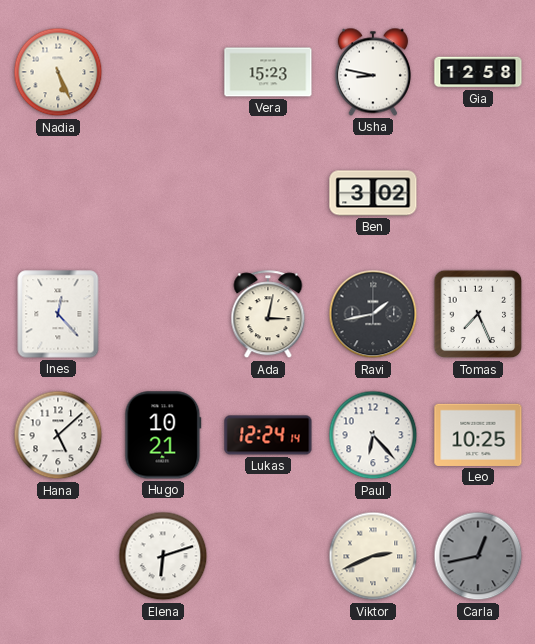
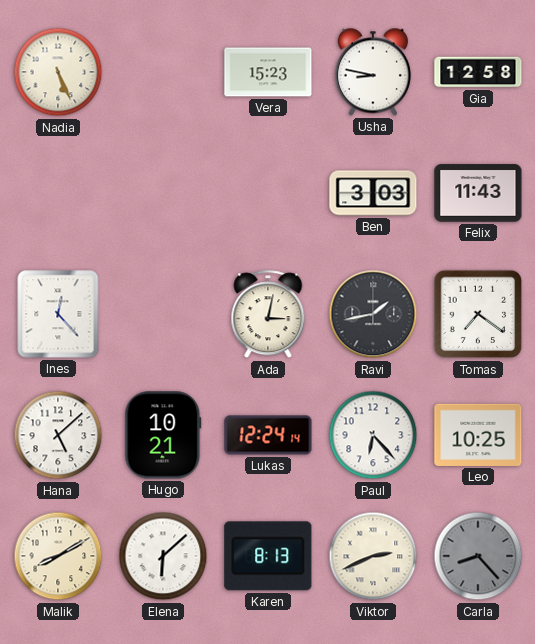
Ben: 3:02 -> 3:03 (373, 193)
Felix: none -> 11:43 (478, 193)
Tomas: 7:26 -> 7:21 (478, 314)
Malik: none -> 8:10 (58, 556)
Elena: 6:12 -> 6:08 (163, 556)
Karen: none -> 8:13 (268, 556)
Carla: 12:43 -> 8:23 (478, 556)
